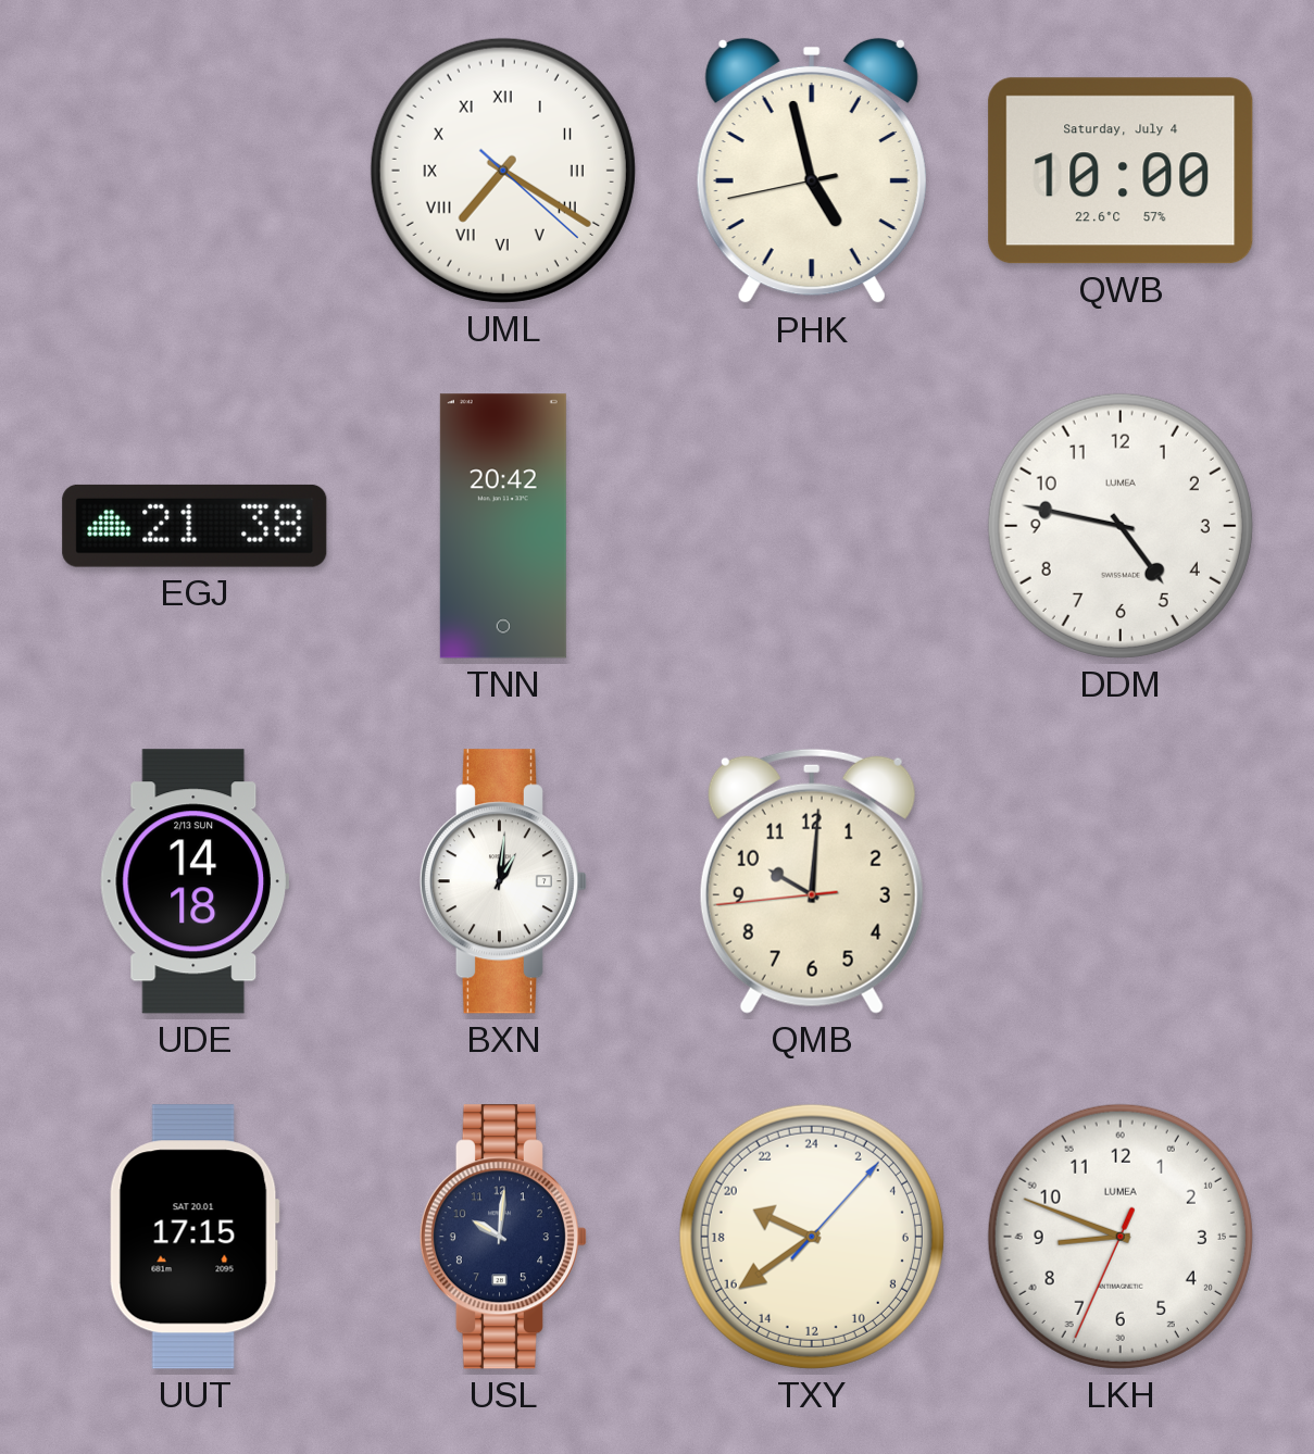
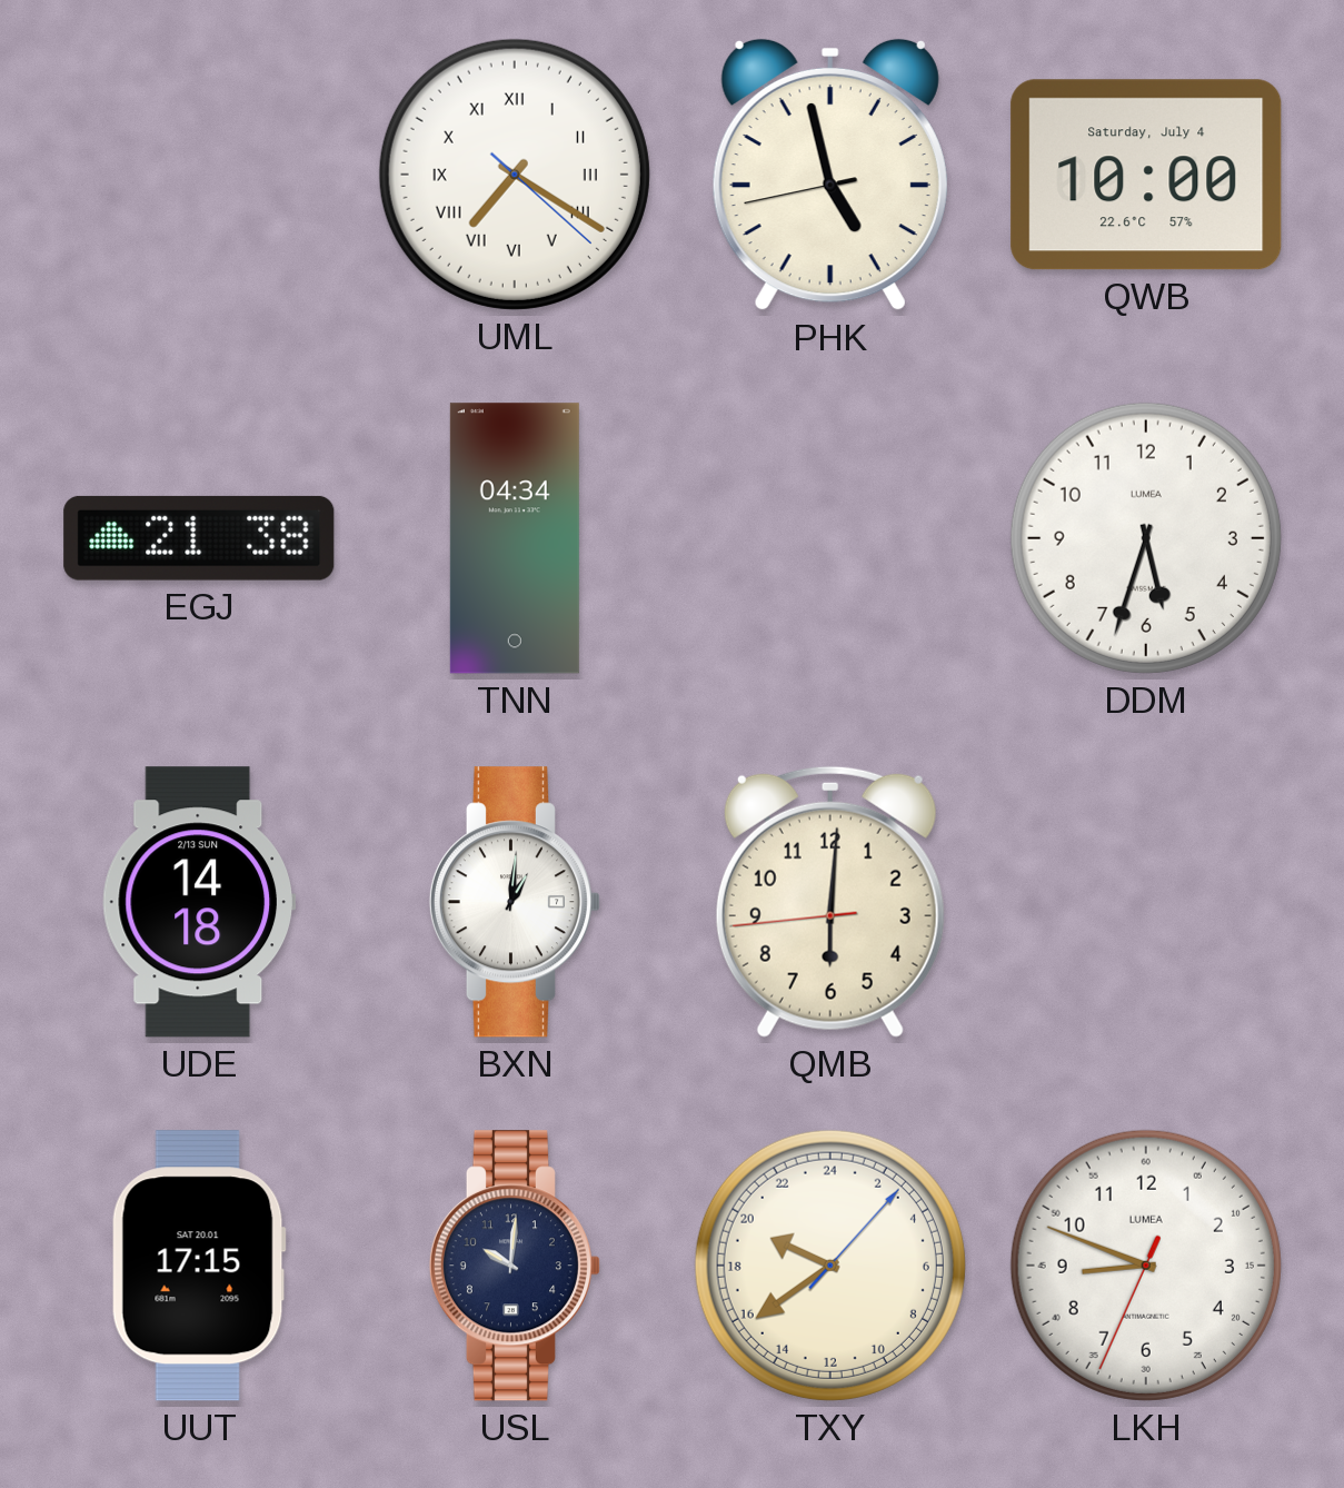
TNN: 20:42 -> 04:34 (515, 538)
DDM: 4:47 -> 5:33 (1146, 538)
QMB: 10:00 -> 6:00 (830, 902)
